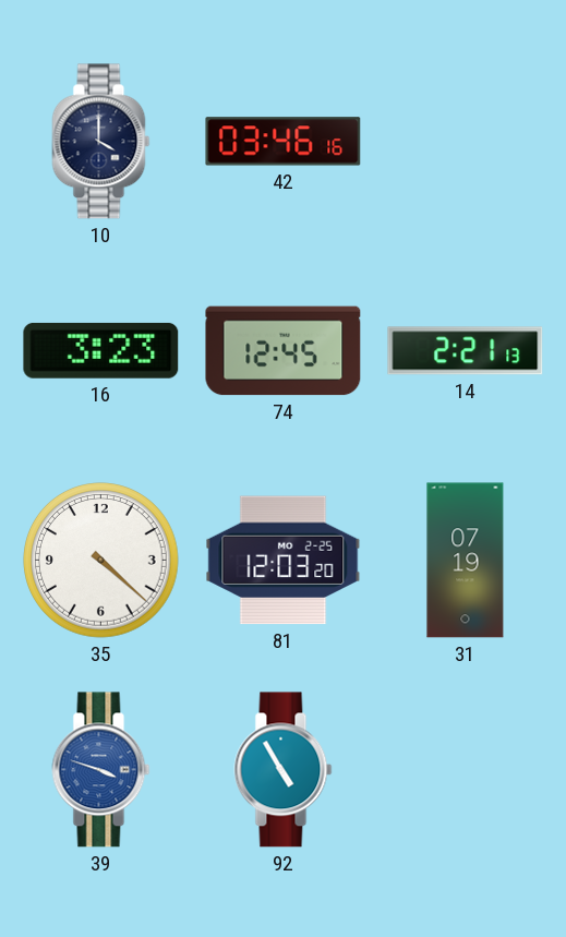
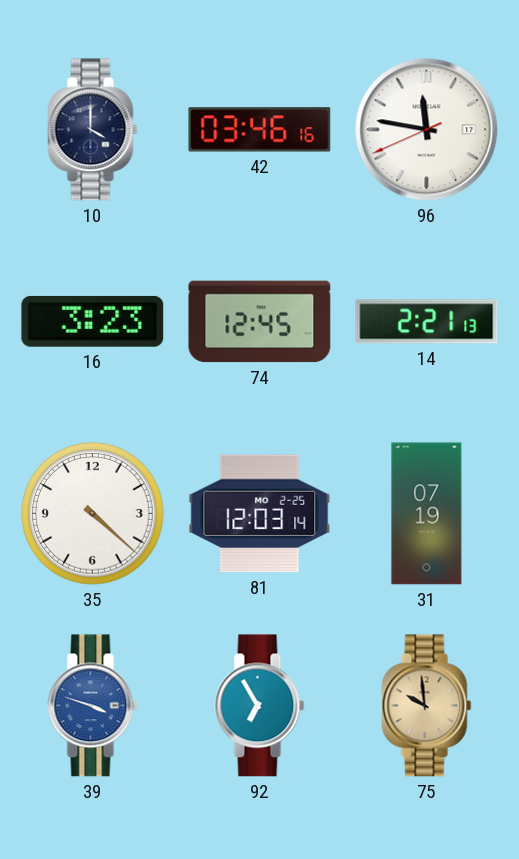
96: none -> 11:46 (427, 130)
81: 12:03:20 -> 12:03:14 (260, 514)
92: 4:55 -> 6:55 (260, 706)
75: none -> 9:59 (427, 706)
